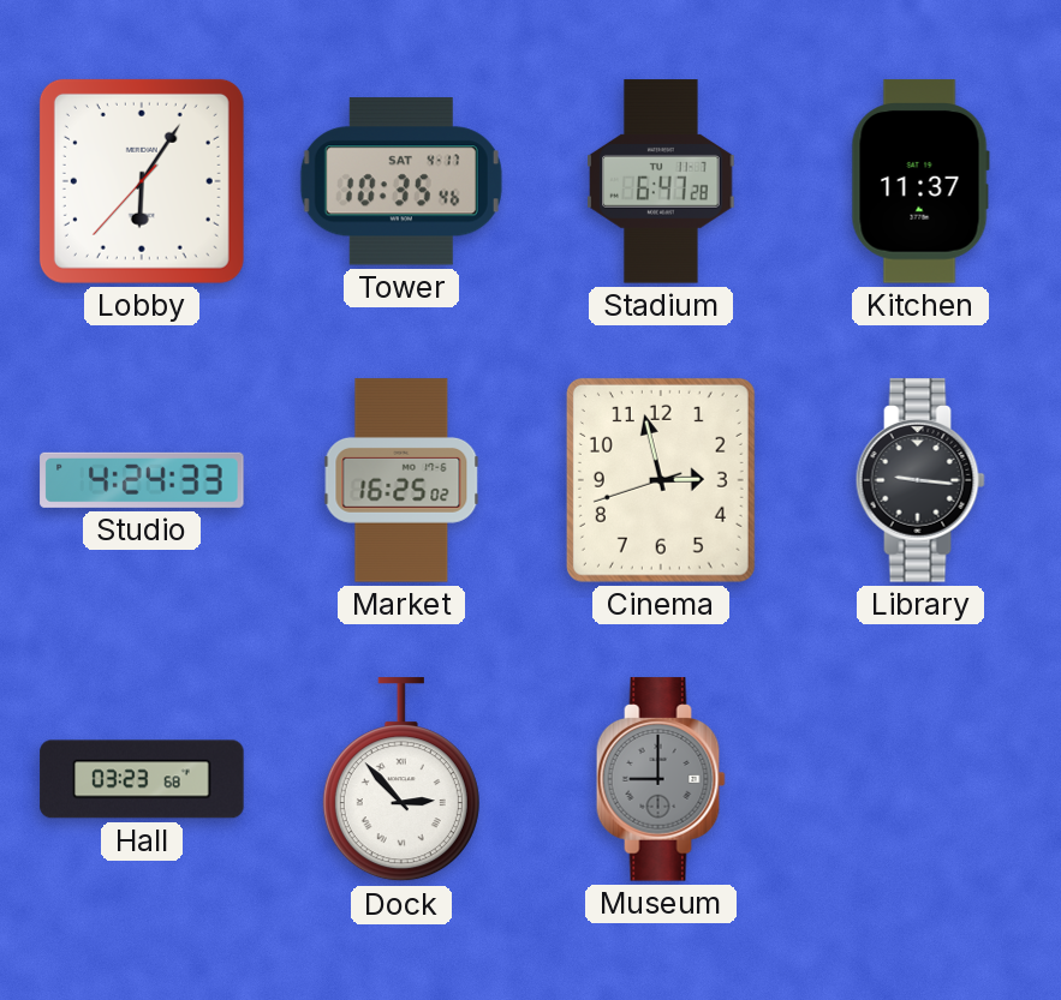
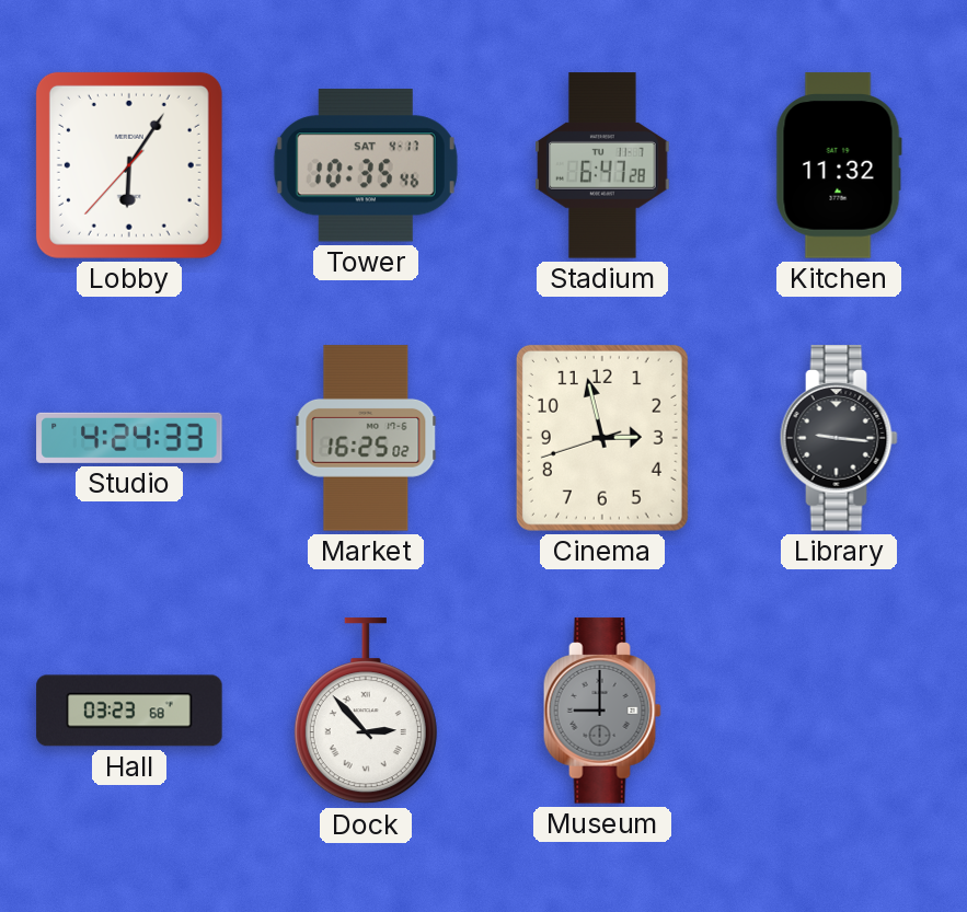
Kitchen: 11:37 -> 11:32 (839, 165)
